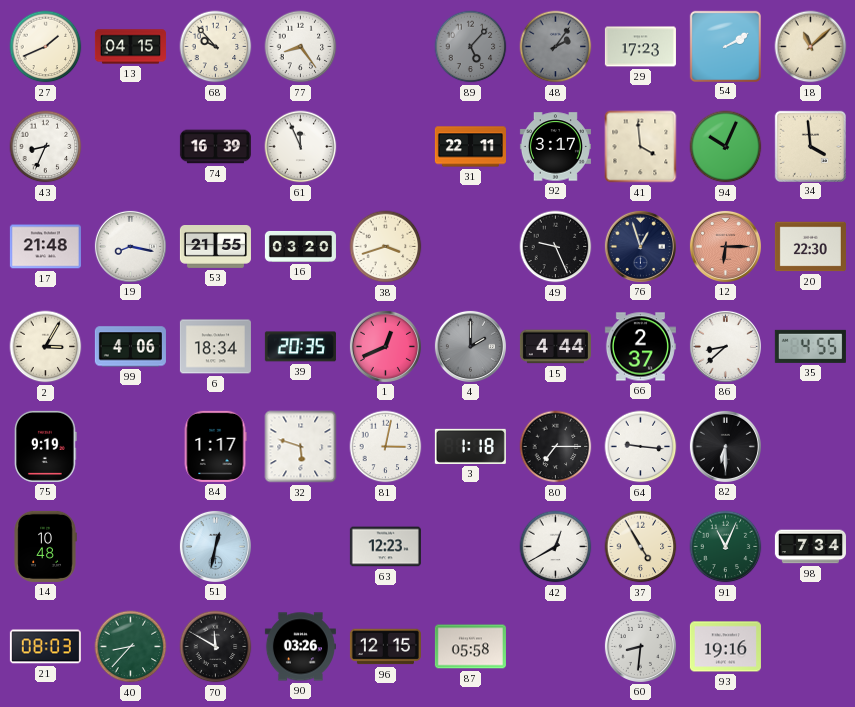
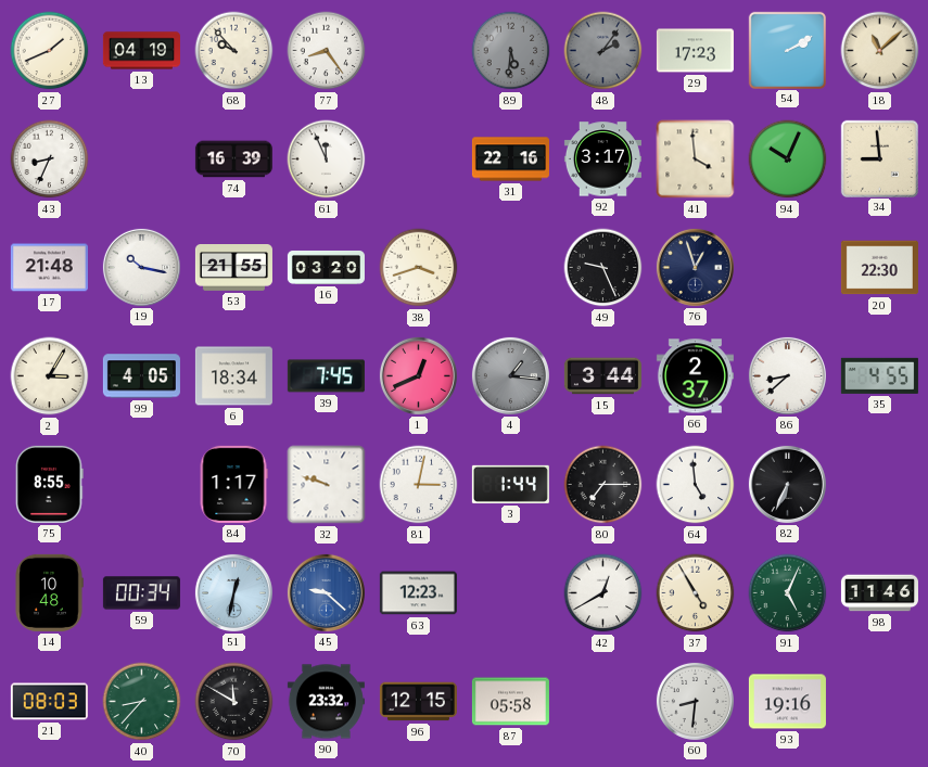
13: 04:15 -> 04:19 (141, 51)
89: 5:07 -> 5:31 (511, 51)
31: 22:11 -> 22:16 (510, 159)
34: 3:59 -> 8:59 (879, 158)
19: 8:17 -> 10:17 (141, 267)
12: 6:15 -> none (725, 246)
99: 4:06 -> 4:05 (141, 376)
39: 20:35 -> 7:45 (326, 376)
4: 2:00 -> 1:16 (510, 375)
15: 4:44 -> 3:44 (602, 376)
75: 9:19 -> 8:55 (50, 484)
32: 5:48 -> 9:48 (327, 485)
3: 1:18 -> 1:44 (510, 484)
64: 9:16 -> 4:59 (696, 485)
82: 6:30 -> 6:34 (787, 484)
59: none -> 00:34 (141, 593)
45: none -> 9:22 (326, 592)
91: 11:04 -> 5:04 (788, 593)
98: 7:34 -> 11:46 (879, 593)
90: 03:26 -> 23:32 (326, 702)
